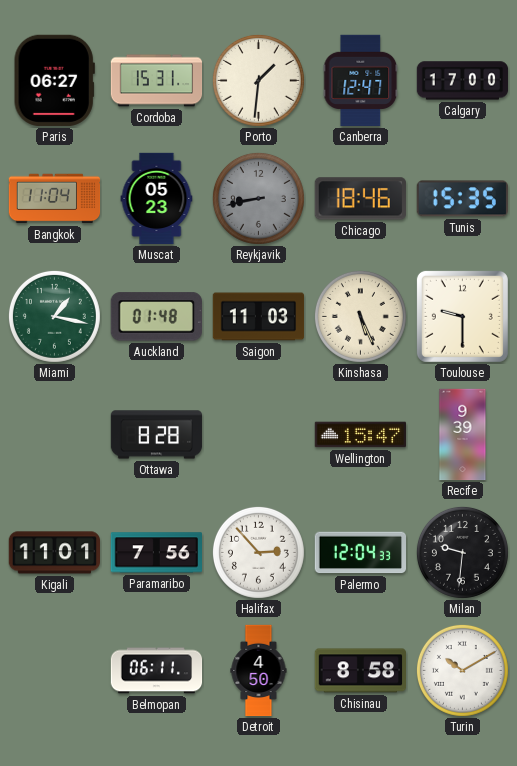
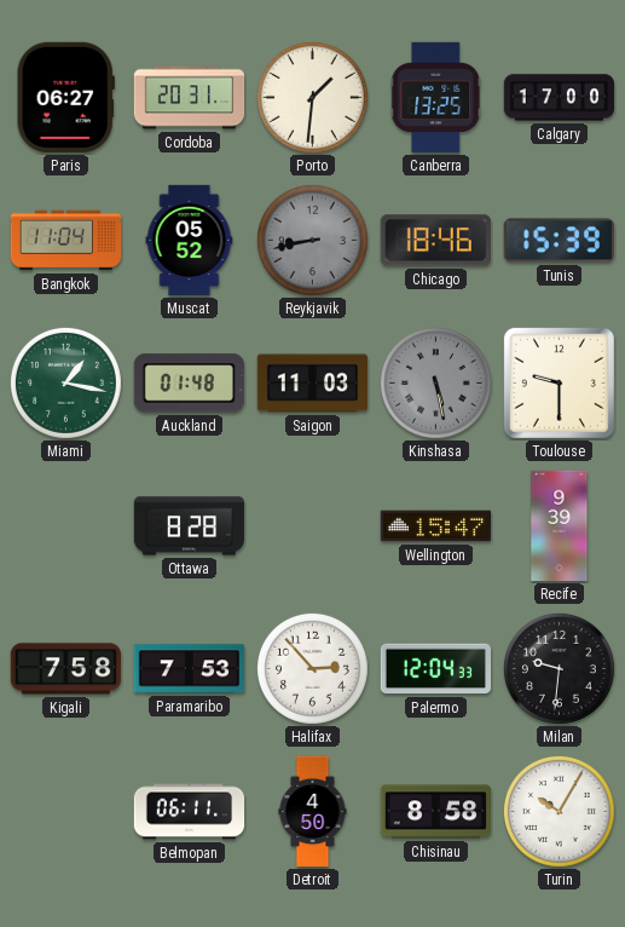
Cordoba: 15:31 -> 20:31 (190, 98)
Canberra: 12:47 -> 13:25 (436, 98)
Muscat: 05:23 -> 05:52 (190, 241)
Tunis: 15:35 -> 15:39 (559, 241)
Kinshasa: 5:26 -> 5:28 (435, 382)
Kinshasa dial: cream -> grey (435, 382)
Kigali: 11:01 -> 7:58 (66, 669)
Paramaribo: 7:56 -> 7:53 (189, 669)
Turin: 10:10 -> 10:05 (559, 811)
